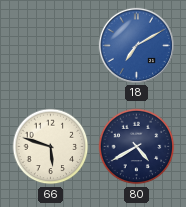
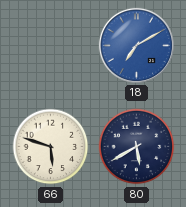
80: 4:40 -> 5:40 (137, 147)
